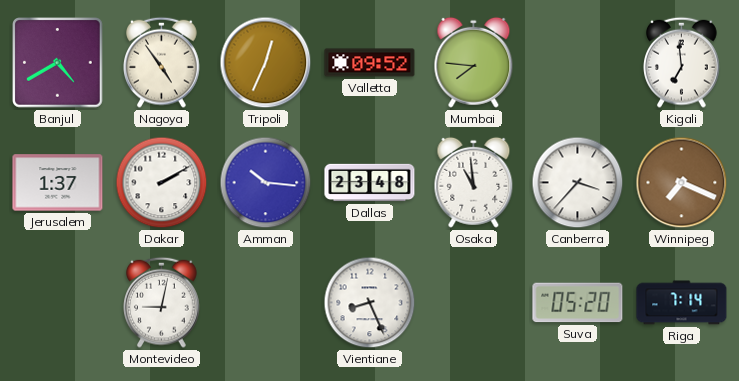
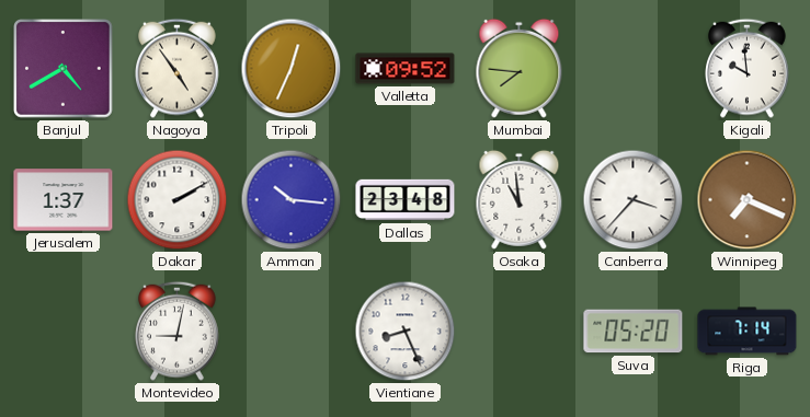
Kigali: 6:59 -> 9:59 (748, 68)
